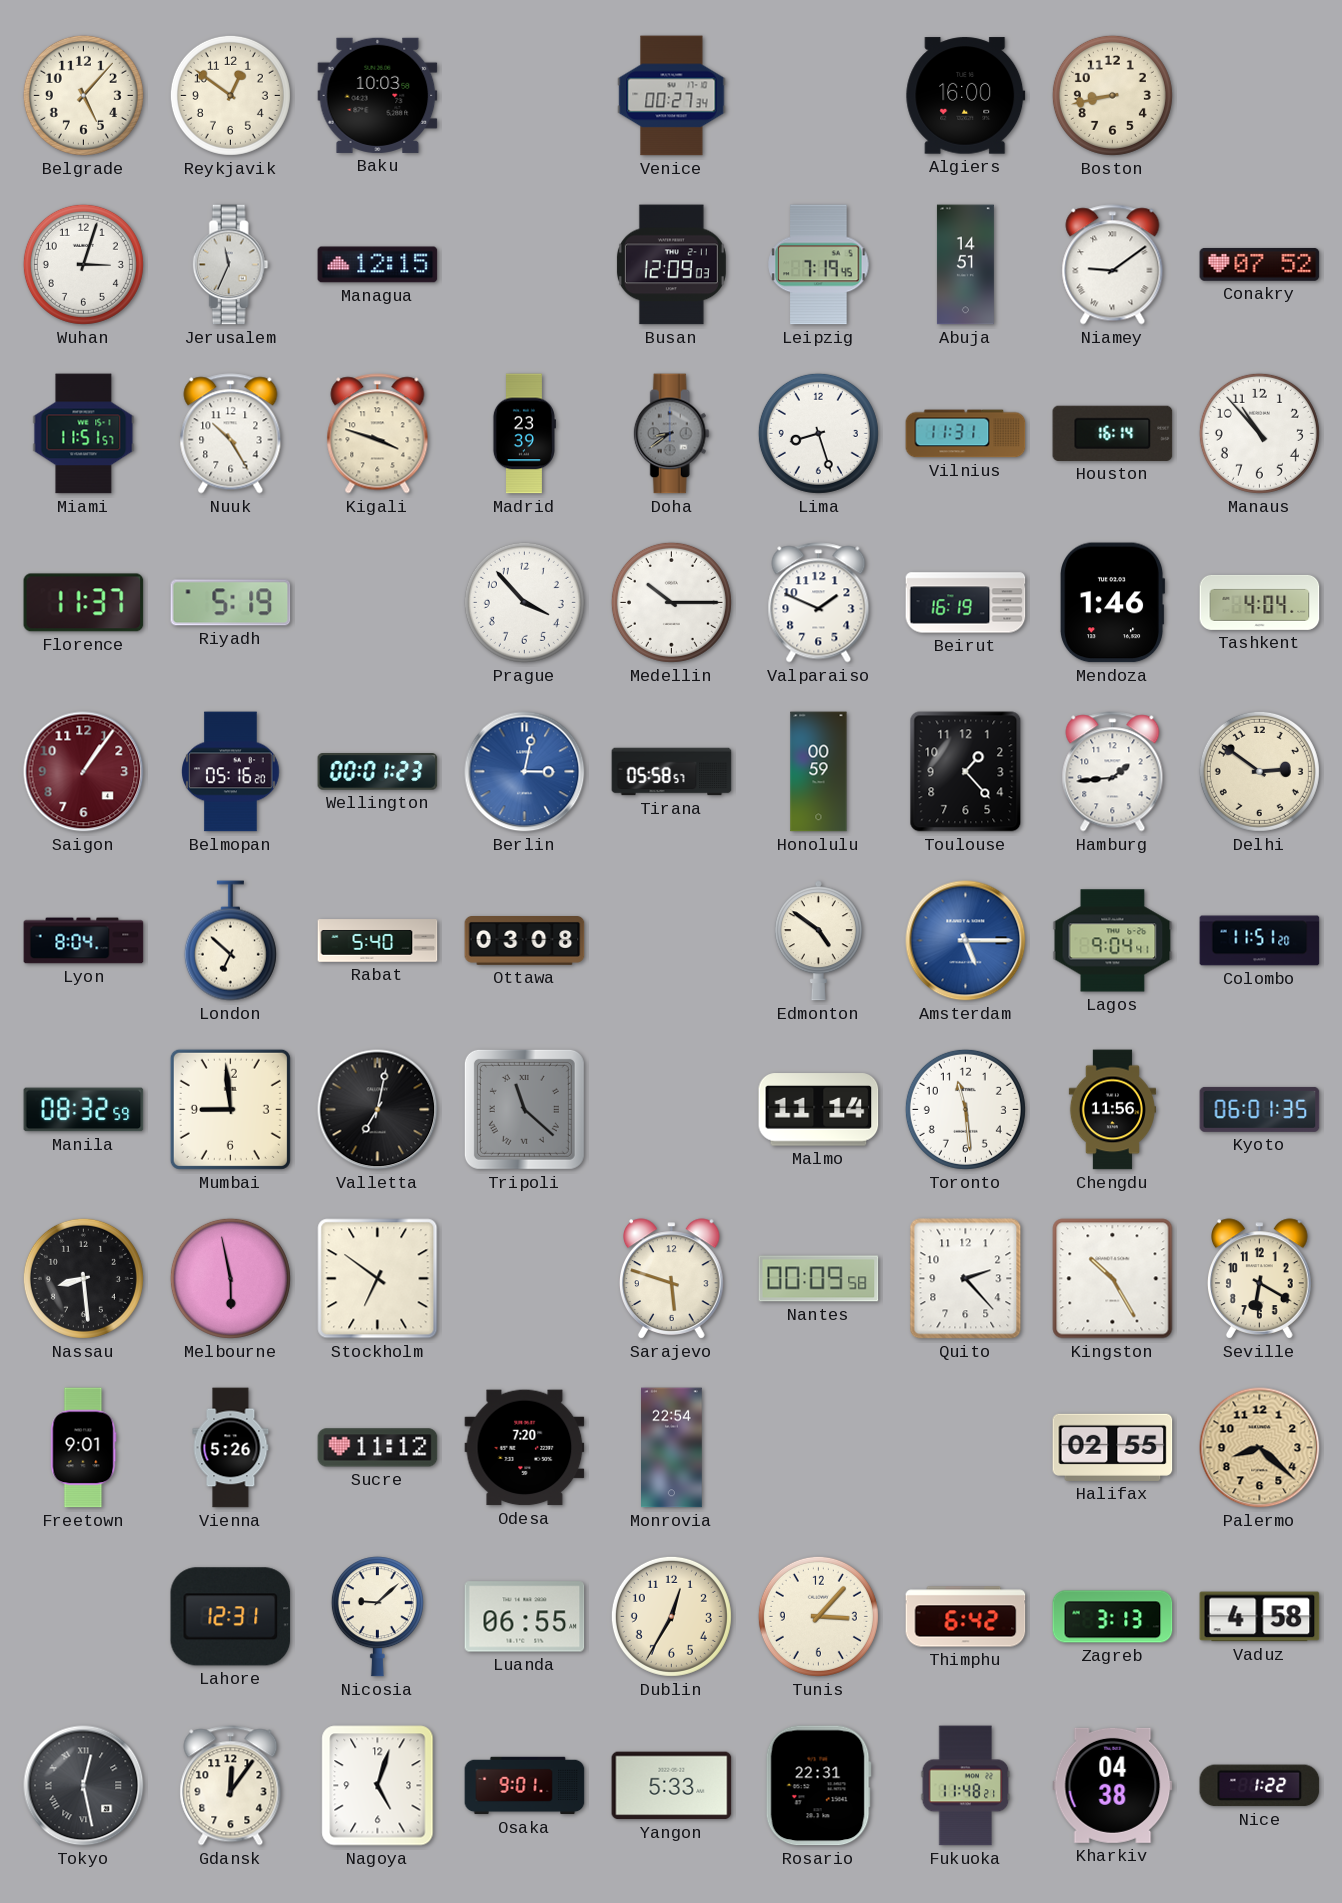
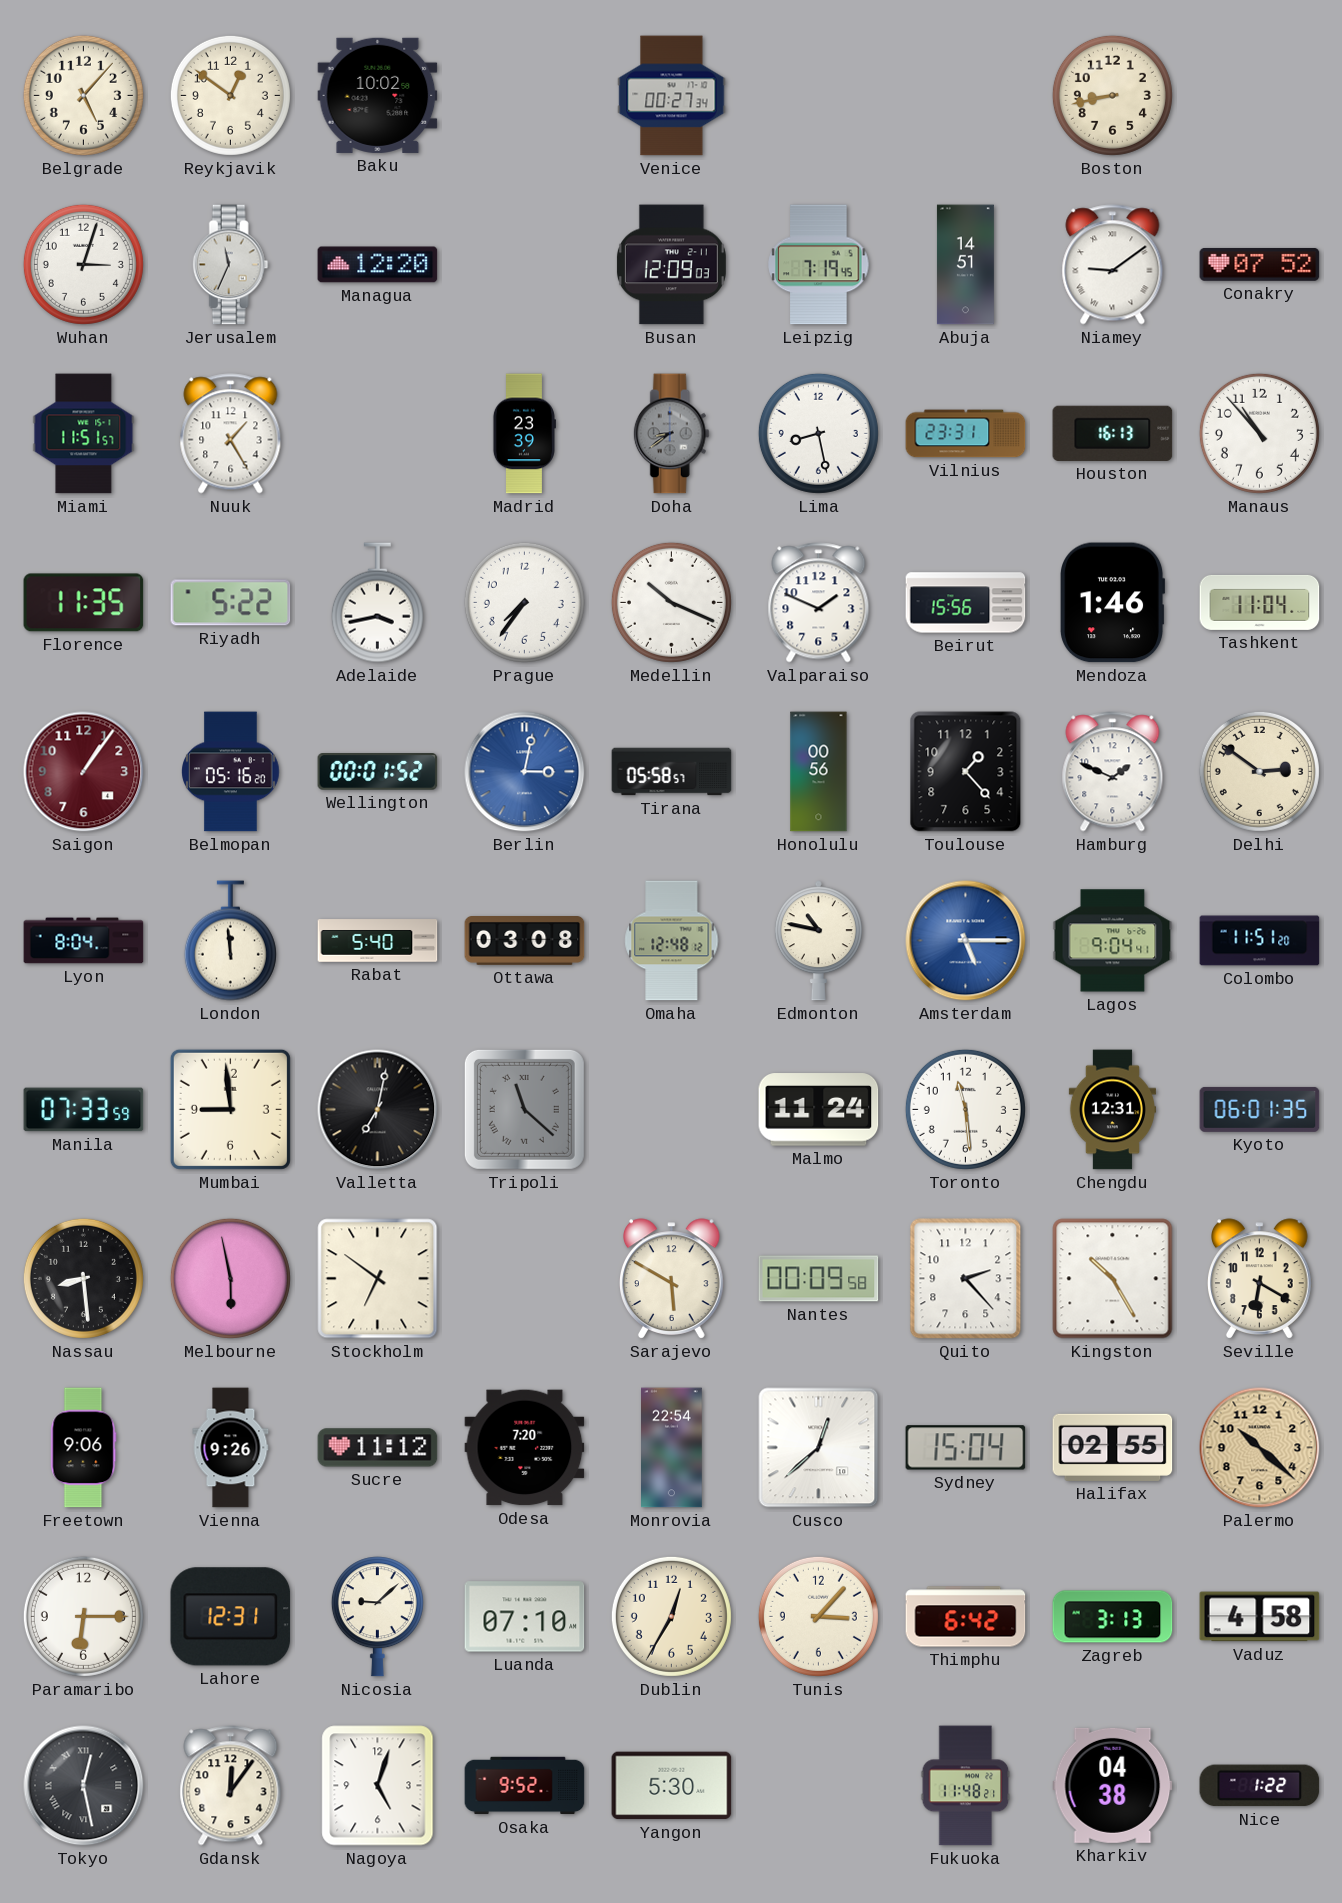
Baku: 10:03 -> 10:02 (378, 95)
Algiers: 16:00 -> none (966, 96)
Managua: 12:15 -> 12:20 (378, 265)
Nuuk: 10:25 -> 1:25 (231, 434)
Kigali: 3:48 -> none (378, 434)
Lima: 8:27 -> 8:28 (818, 433)
Vilnius: 11:31 -> 23:31 (966, 434)
Houston: 16:14 -> 16:13 (1113, 433)
Florence: 11:37 -> 11:35 (84, 603)
Riyadh: 5:19 -> 5:22 (231, 603)
Adelaide: none -> 3:43 (377, 603)
Prague: 3:53 -> 7:36 (524, 602)
Medellin: 10:15 -> 10:19 (671, 602)
Beirut: 16:19 -> 15:56 (966, 603)
Tashkent: 4:04 -> 11:04 (1260, 602)
Wellington: 00:01:23 -> 00:01:52 (378, 772)
Honolulu: 00:59 -> 00:56 (819, 772)
Hamburg: 1:44 -> 1:49 (1113, 772)
London: 6:52 -> 11:59 (230, 941)
Omaha: none -> 12:48 (672, 941)
Edmonton: 4:51 -> 10:47 (818, 941)
Manila: 08:32 -> 07:33 (84, 1110)
Malmo: 11:14 -> 11:24 (819, 1110)
Chengdu: 11:56 -> 12:31 (1112, 1110)
Sarajevo: 5:48 -> 5:50 (672, 1279)
Freetown: 9:01 -> 9:06 (84, 1448)
Vienna: 5:26 -> 9:26 (231, 1448)
Cusco: none -> 12:38 (819, 1448)
Sydney: none -> 15:04 (966, 1448)
Palermo: 8:22 -> 10:22 (1260, 1448)
Paramaribo: none -> 6:15 (83, 1616)
Luanda: 06:55 -> 07:10 (525, 1617)
Osaka: 9:01 -> 9:52 (525, 1786)
Yangon: 5:33 -> 5:30 (672, 1786)
Rosario: 22:31 -> none (818, 1786)
